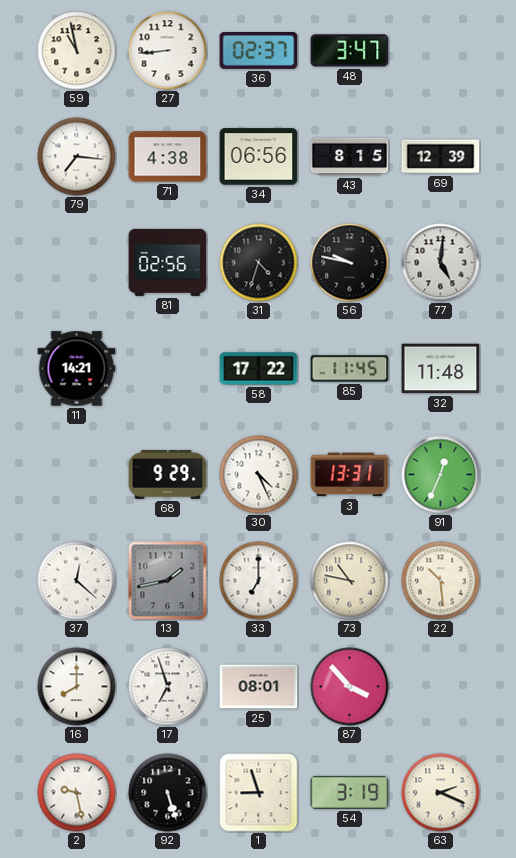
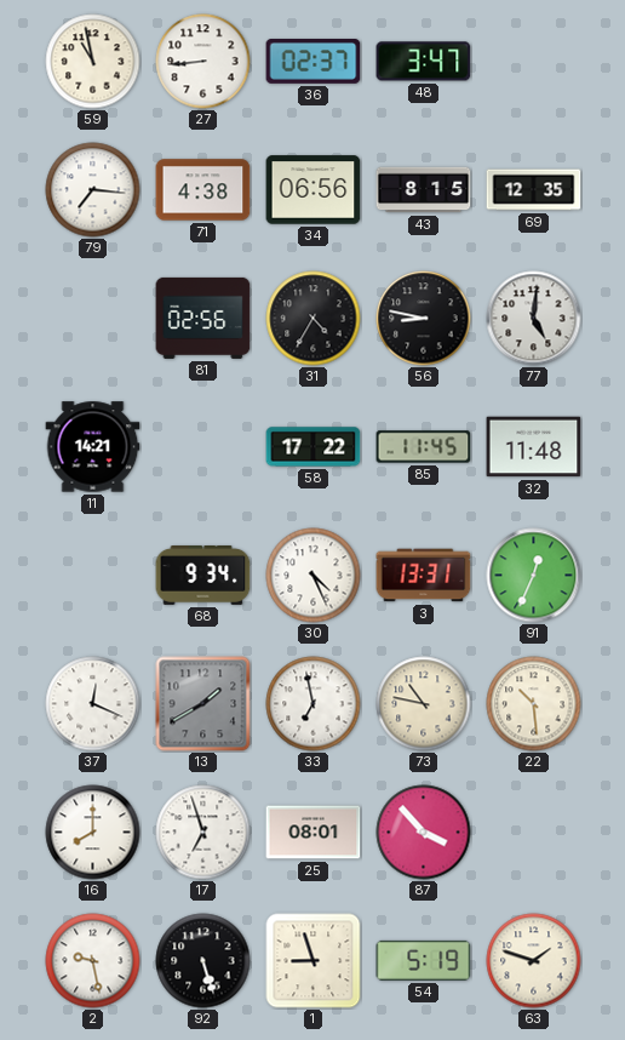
69: 12:39 -> 12:35 (534, 190)
31: 4:33 -> 4:35 (314, 319)
56: 9:47 -> 8:47 (424, 319)
68: 9:29 -> 9:34 (203, 576)
37: 12:22 -> 12:19 (93, 704)
13: 1:43 -> 1:40 (203, 704)
33: 7:00 -> 6:58 (314, 704)
54: 3:19 -> 5:19 (424, 960)
63: 2:19 -> 1:48 (534, 961)
